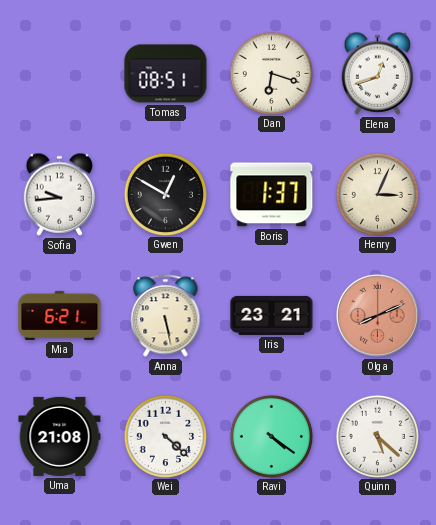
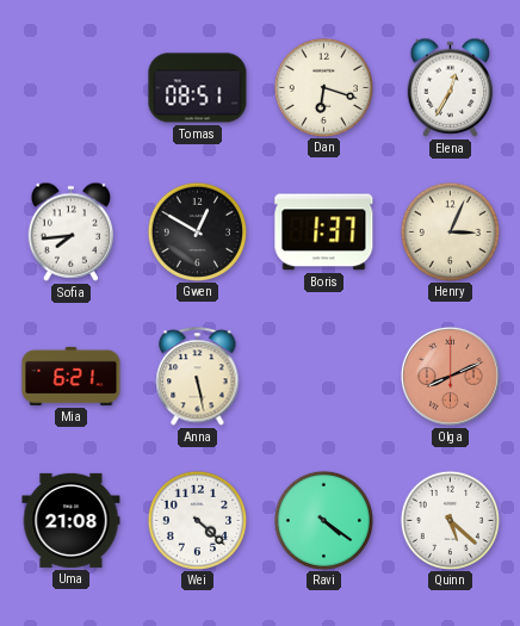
Elena: 12:42 -> 12:35 (451, 87)
Sofia: 9:44 -> 7:44 (72, 231)
Iris: 23:21 -> none (272, 315)
